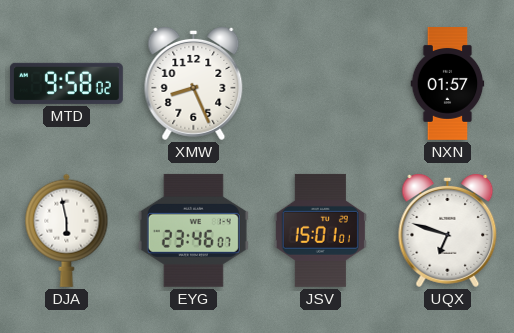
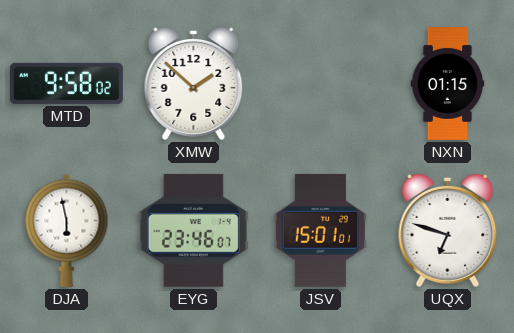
XMW: 8:26 -> 1:52 (194, 83)
NXN: 01:57 -> 01:15 (448, 84)
